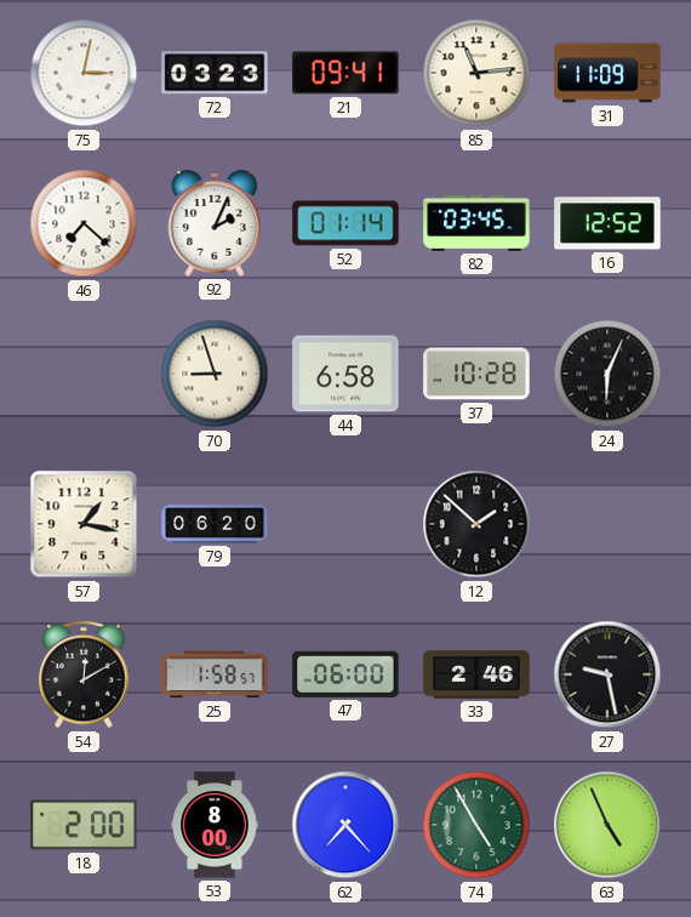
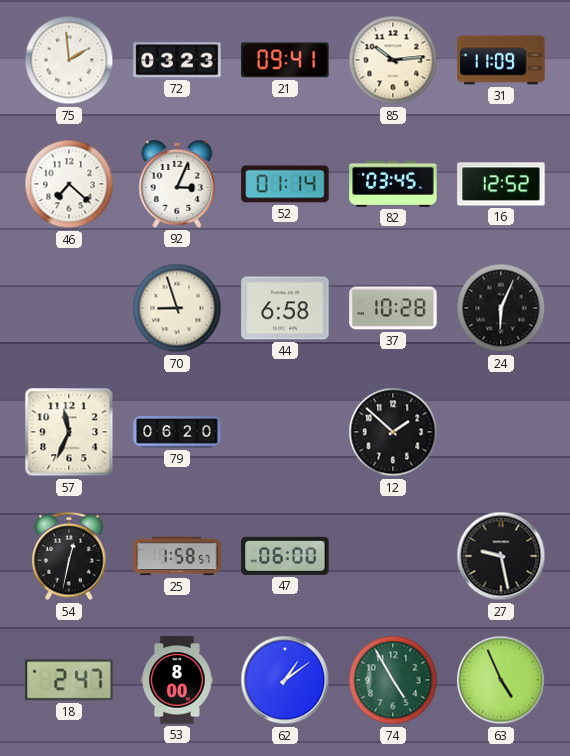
75: 3:02 -> 1:59 (69, 60)
85: 11:14 -> 10:14 (393, 60)
92: 2:04 -> 3:04 (177, 184)
57: 1:17 -> 11:34 (69, 432)
54: 12:10 -> 12:32 (69, 556)
33: 2:46 -> none (476, 674)
18: 2:00 -> 2:47 (69, 680)
62: 7:23 -> 1:09 (285, 680)
